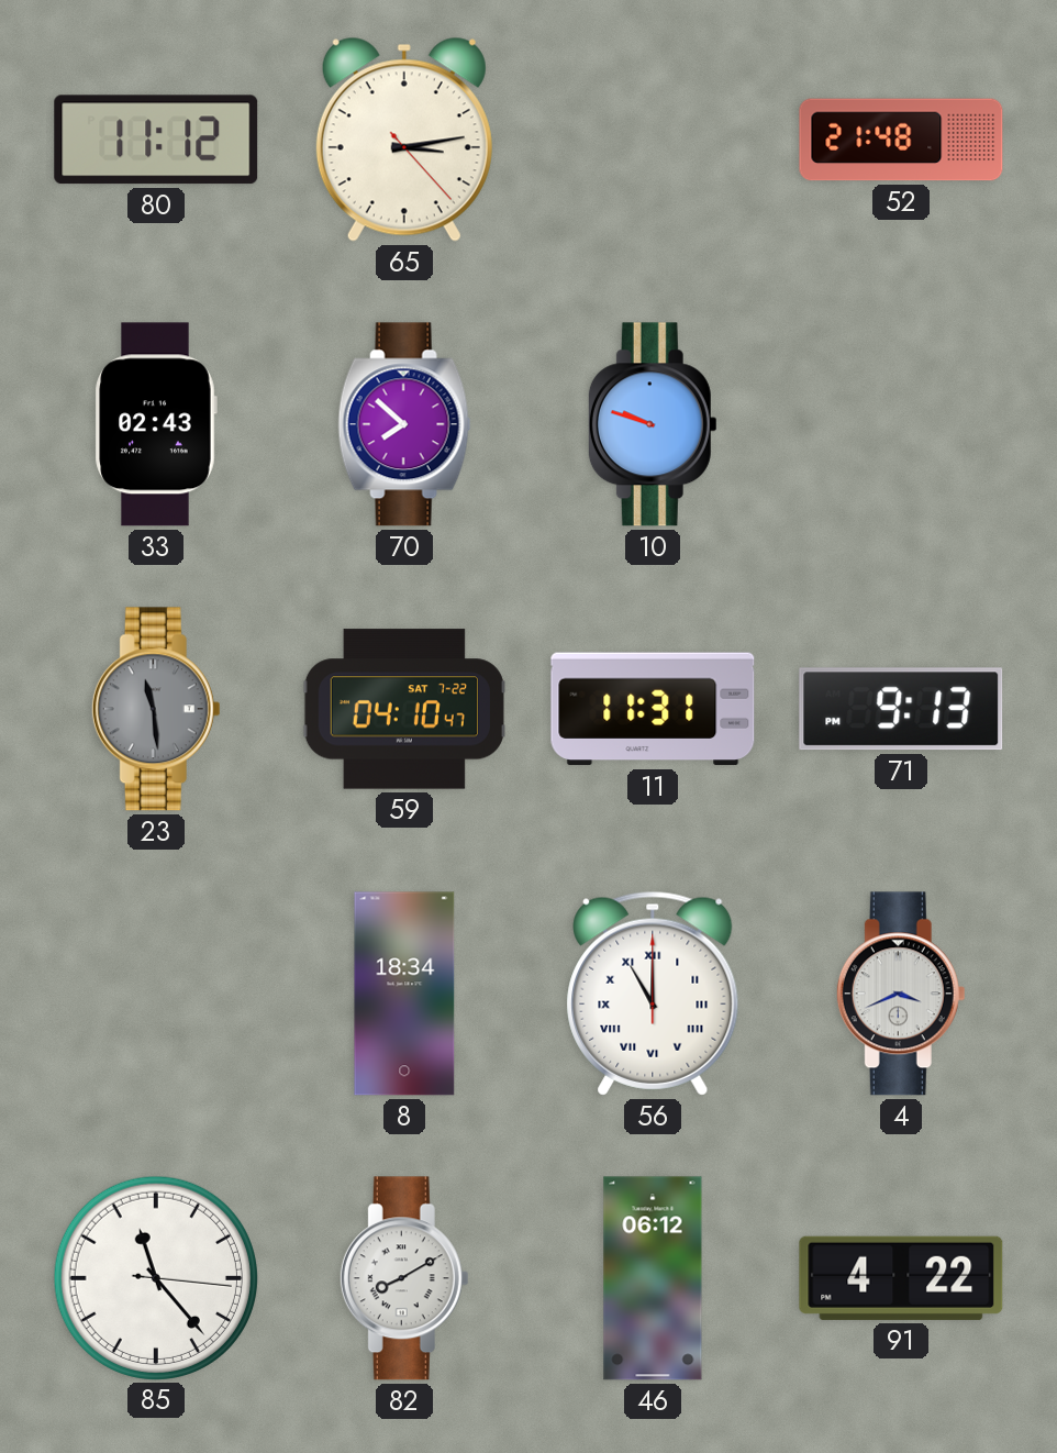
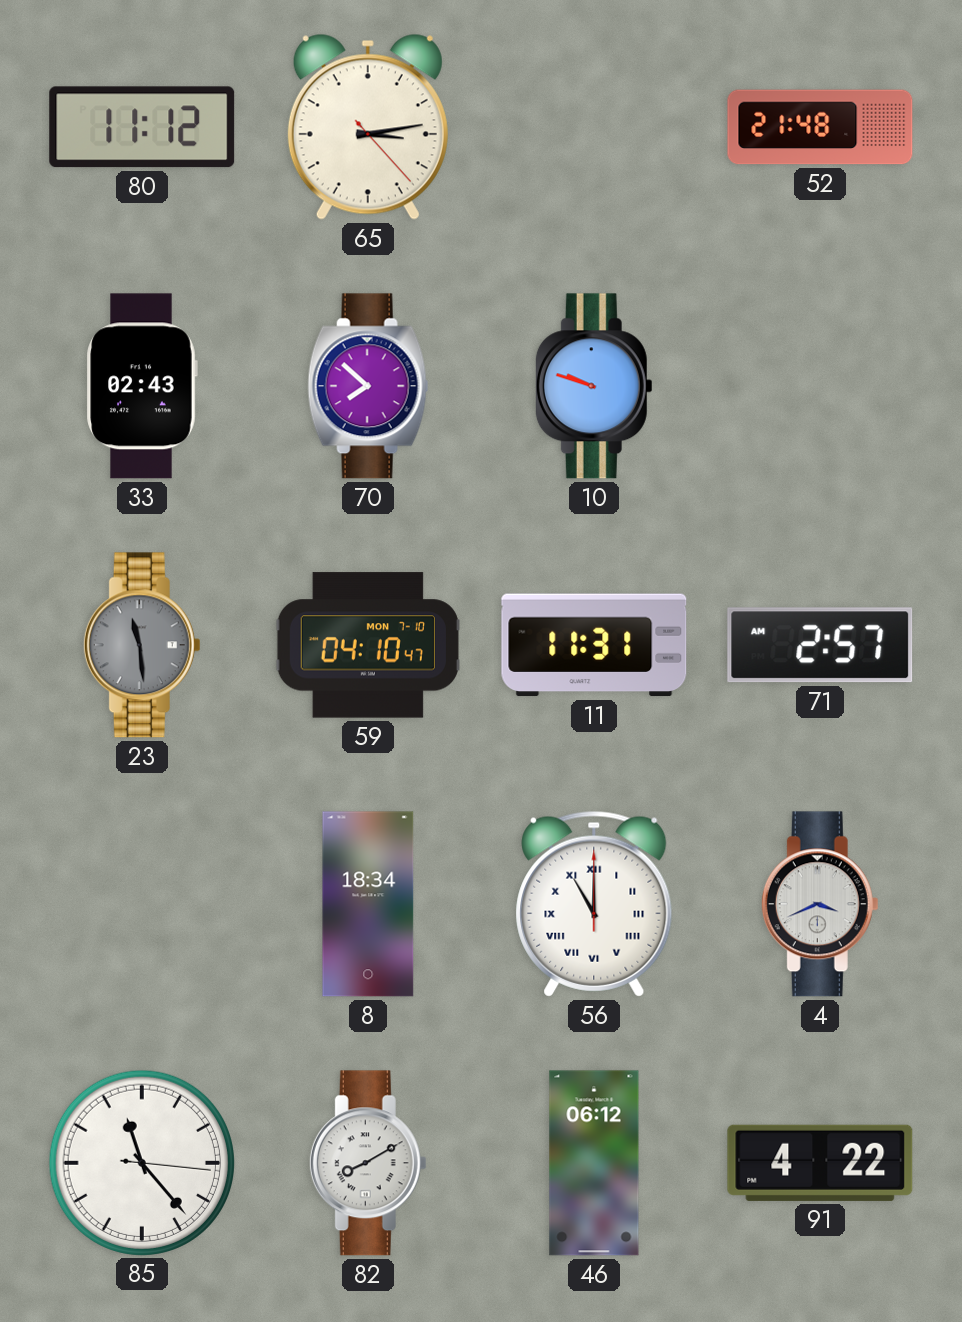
59 date: SAT 7-22 -> MON 7-10 (368, 645)
71: 9:13 -> 2:57 (820, 645)
